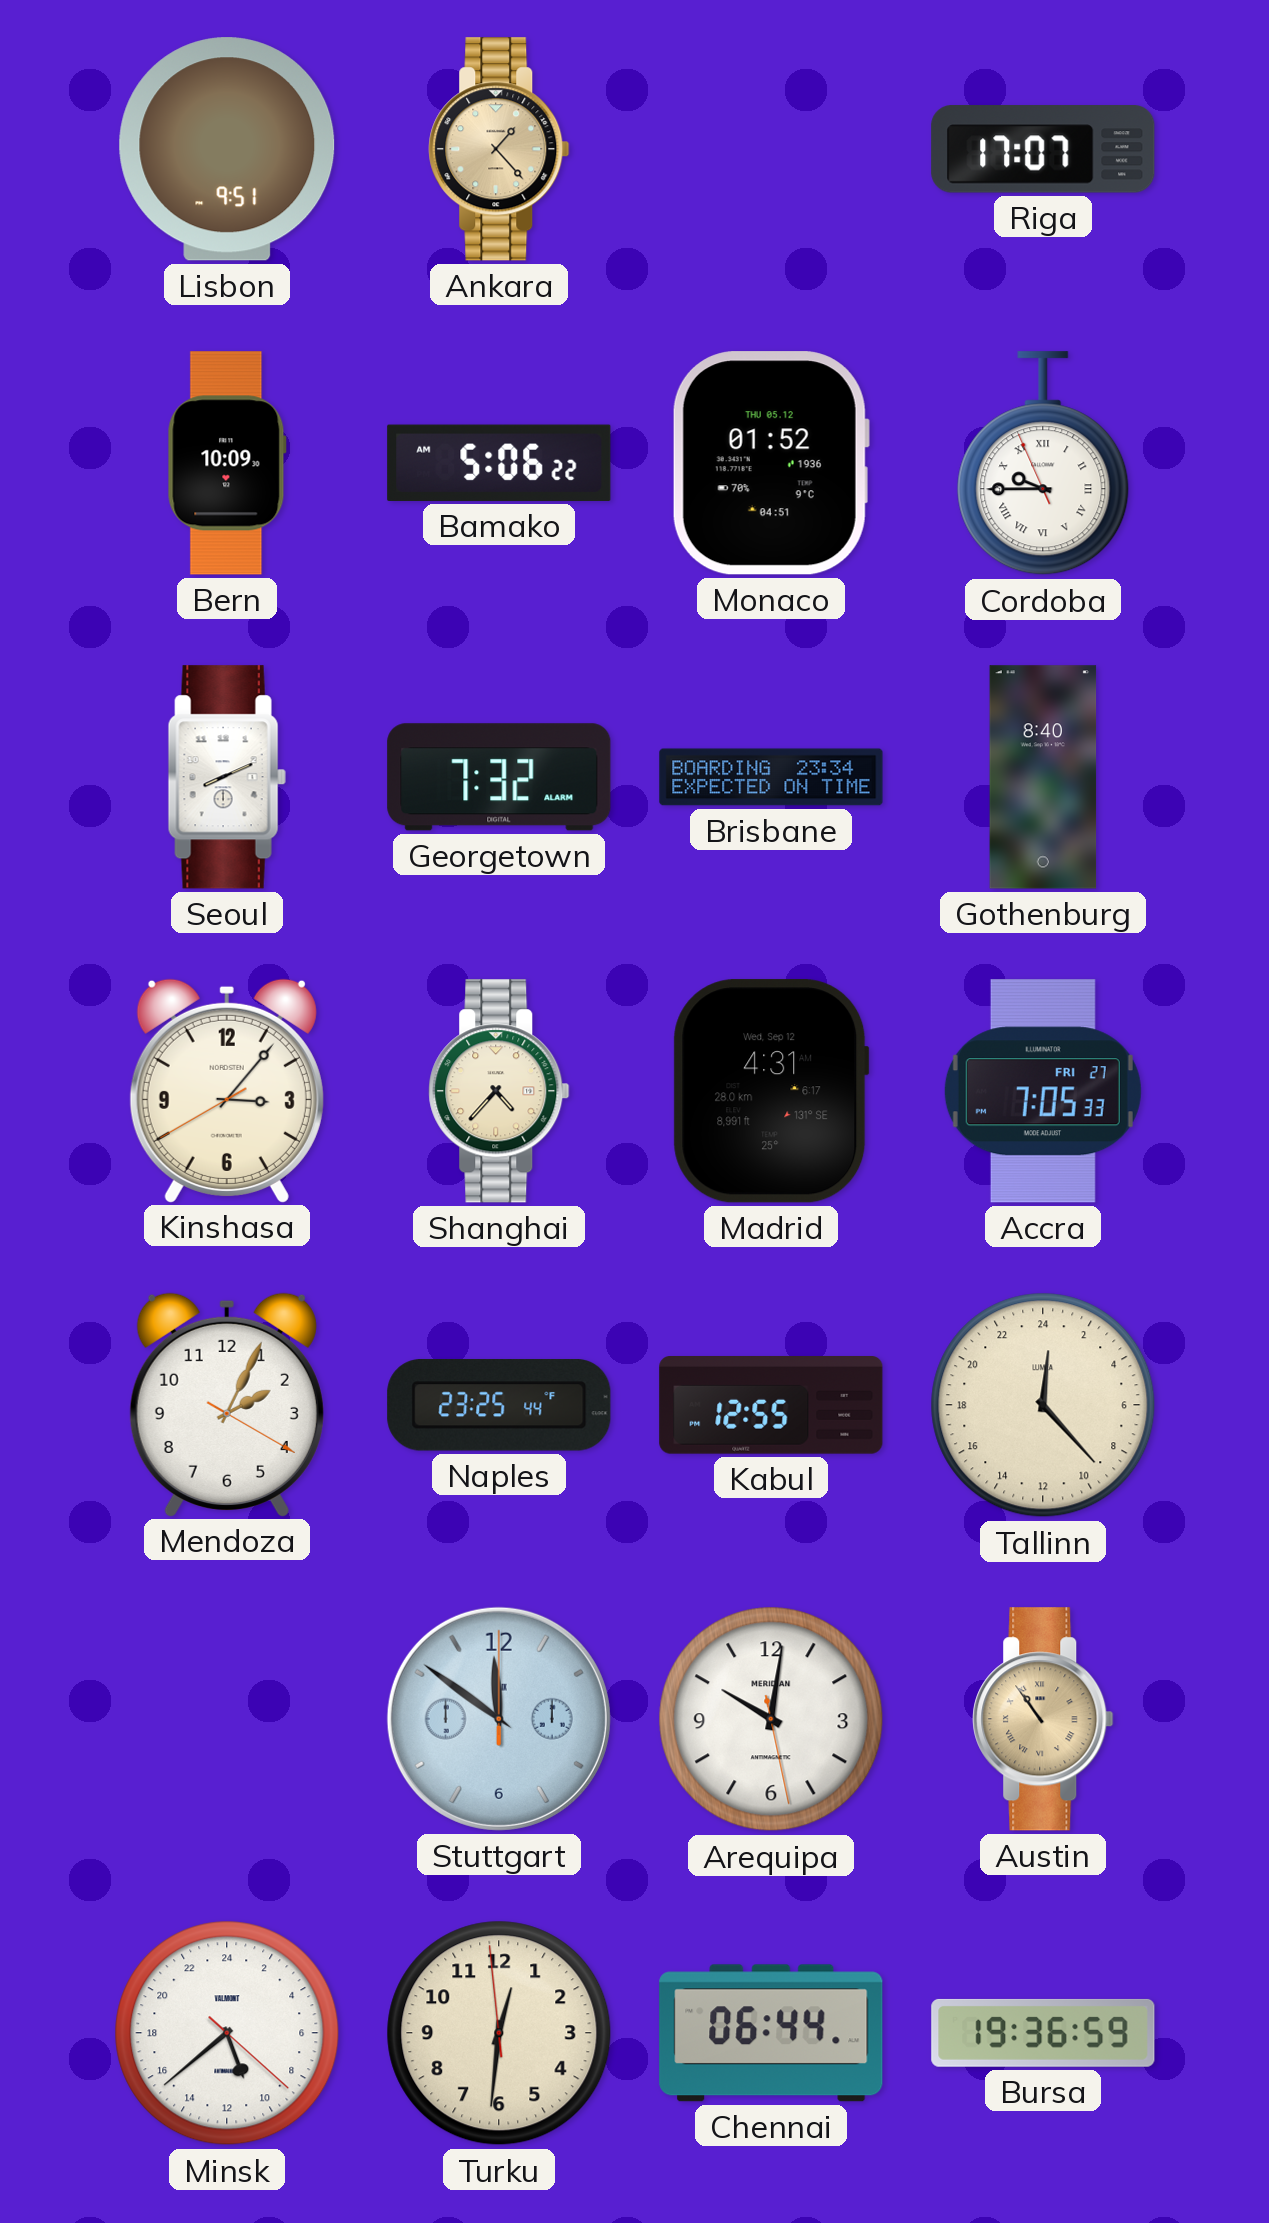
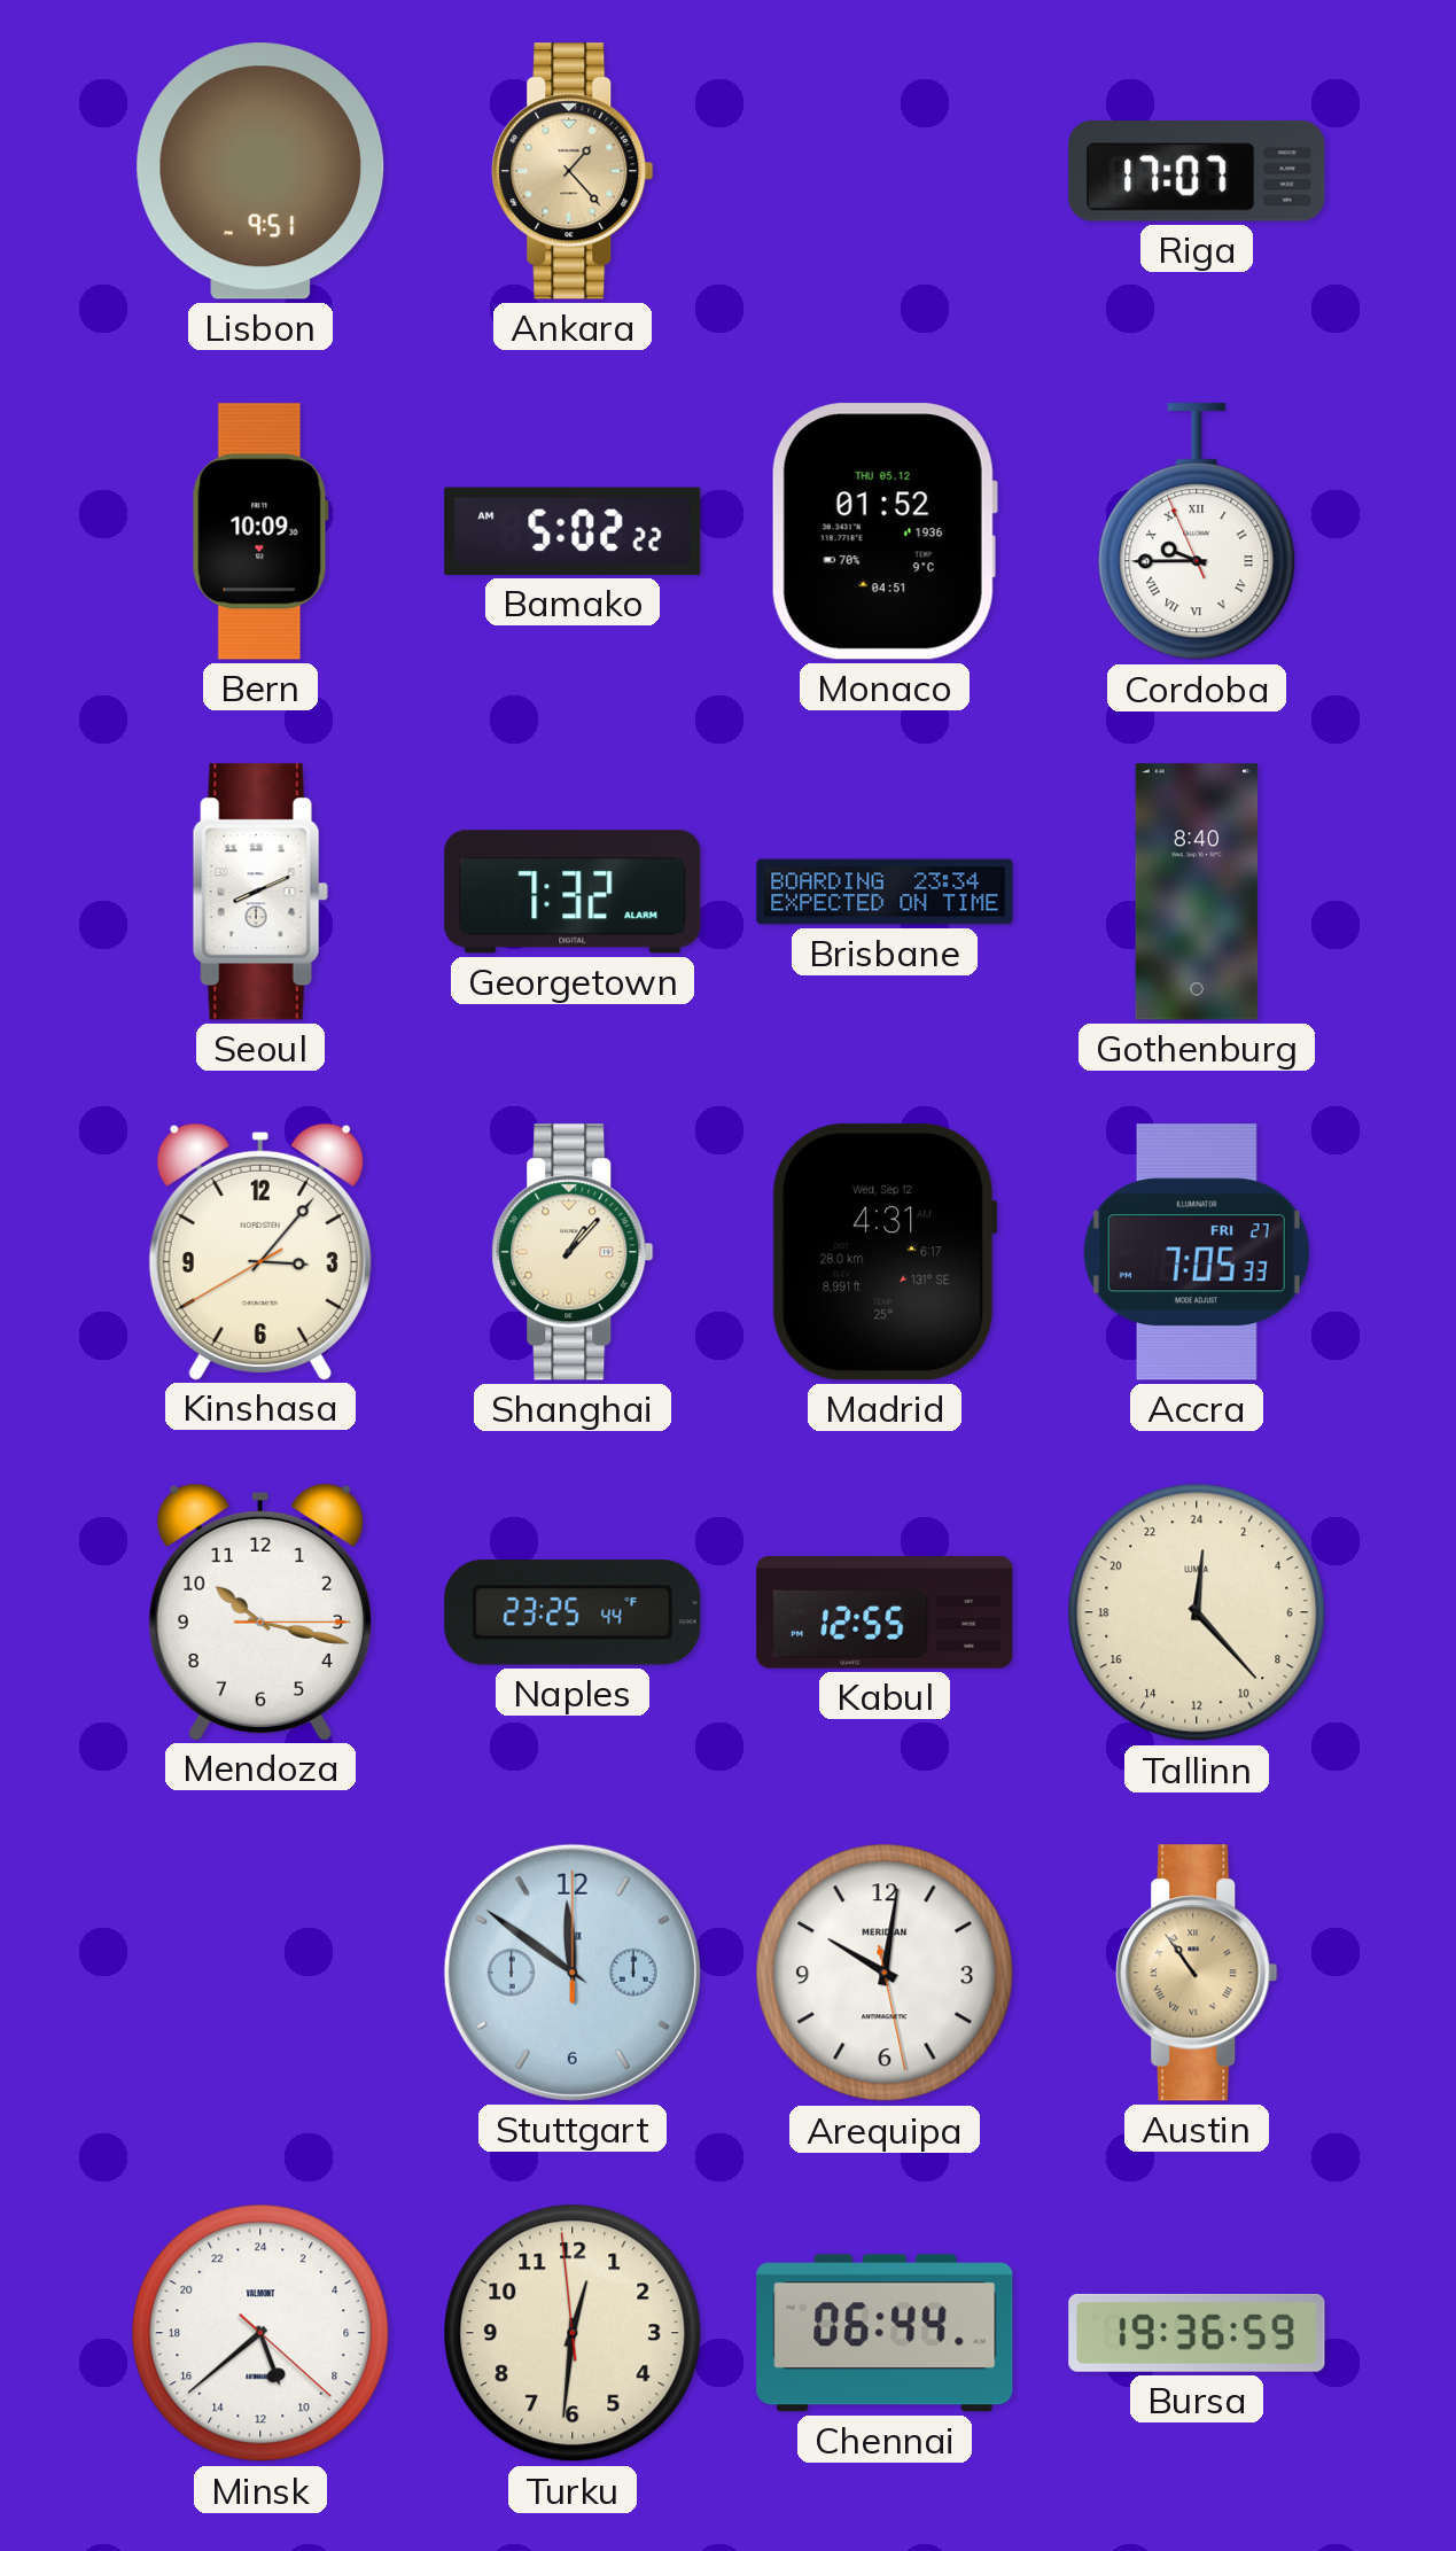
Bamako: 5:06 -> 5:02 (573, 531)
Shanghai: 4:37 -> 1:07 (573, 1252)
Mendoza: 2:04 -> 10:17 (260, 1611)
